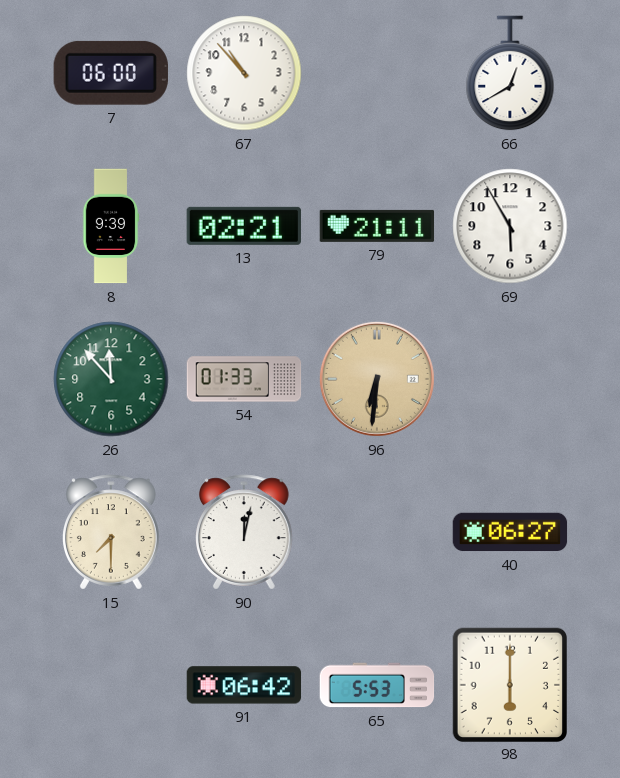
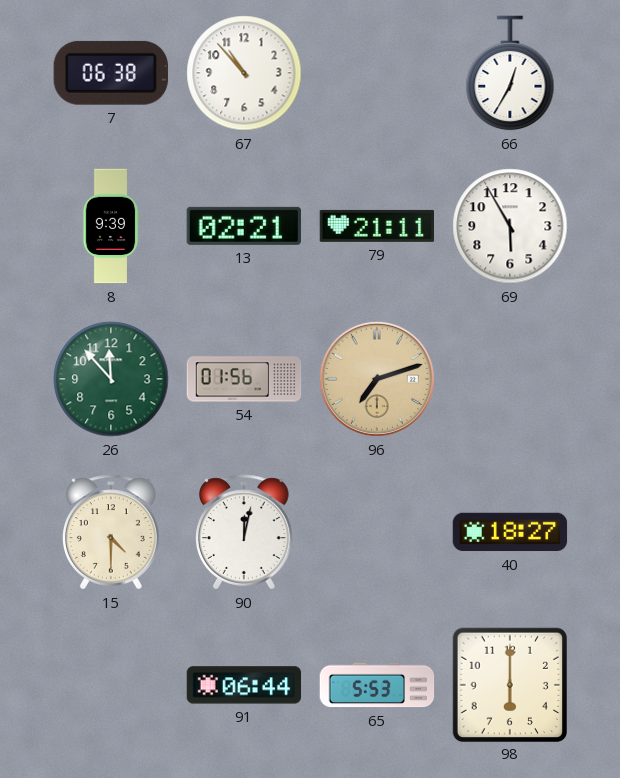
7: 06:00 -> 06:38 (111, 73)
66: 12:40 -> 12:35 (510, 73)
54: 01:33 -> 01:56 (244, 379)
96: 6:31 -> 7:12 (377, 379)
15: 7:30 -> 4:30 (112, 532)
40: 06:27 -> 18:27 (510, 532)
91: 06:42 -> 06:44 (244, 685)
